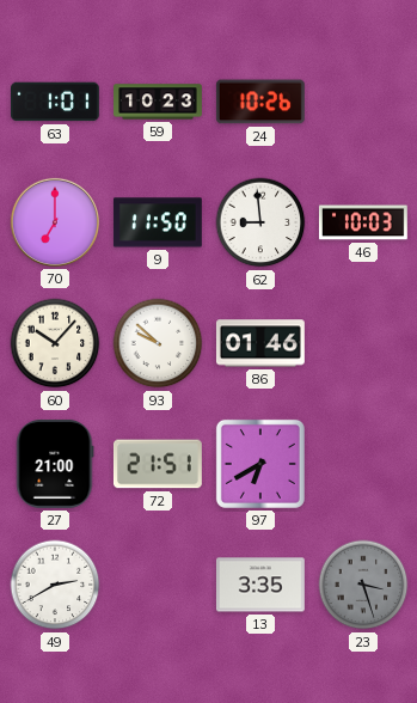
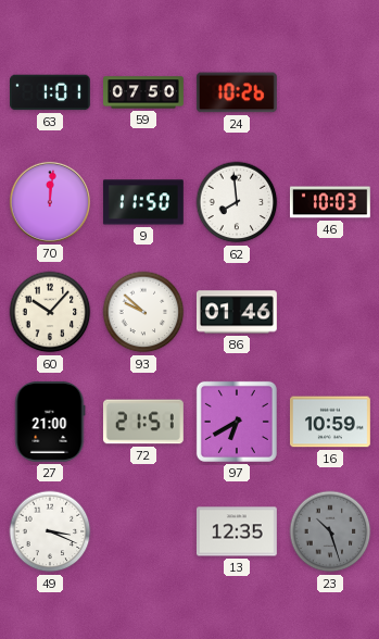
59: 10:23 -> 07:50 (144, 92)
70: 7:00 -> 12:01 (50, 202)
62: 8:59 -> 7:59 (237, 202)
16: none -> 10:59 (330, 422)
49: 2:40 -> 3:19 (50, 531)
13: 3:35 -> 12:35 (237, 531)
23: 3:27 -> 10:27 (330, 531)
